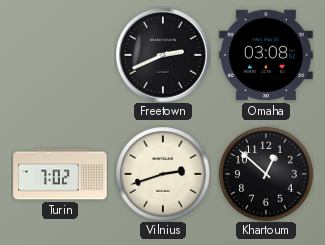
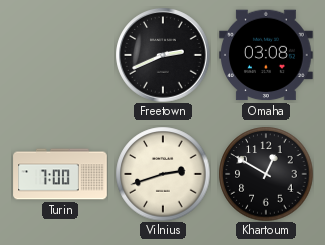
Turin: 7:02 -> 7:00 (60, 174)
Khartoum: 12:52 -> 12:50 (266, 174)
